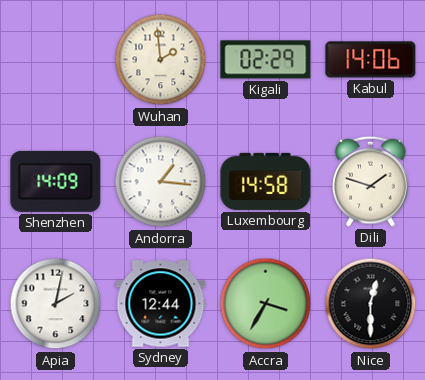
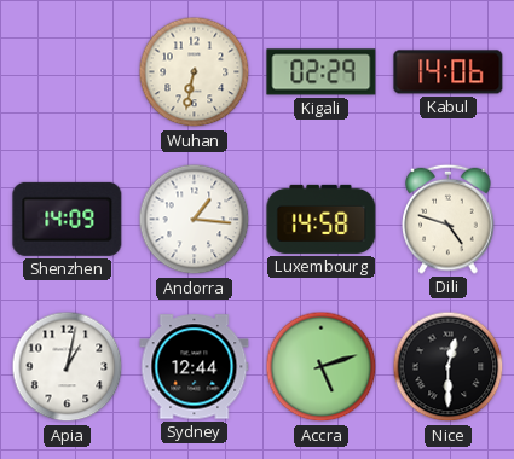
Wuhan: 1:59 -> 6:32 (195, 72)
Dili: 1:48 -> 4:48 (449, 219)
Apia: 2:02 -> 1:02 (68, 367)
Accra: 3:35 -> 5:12 (322, 367)
